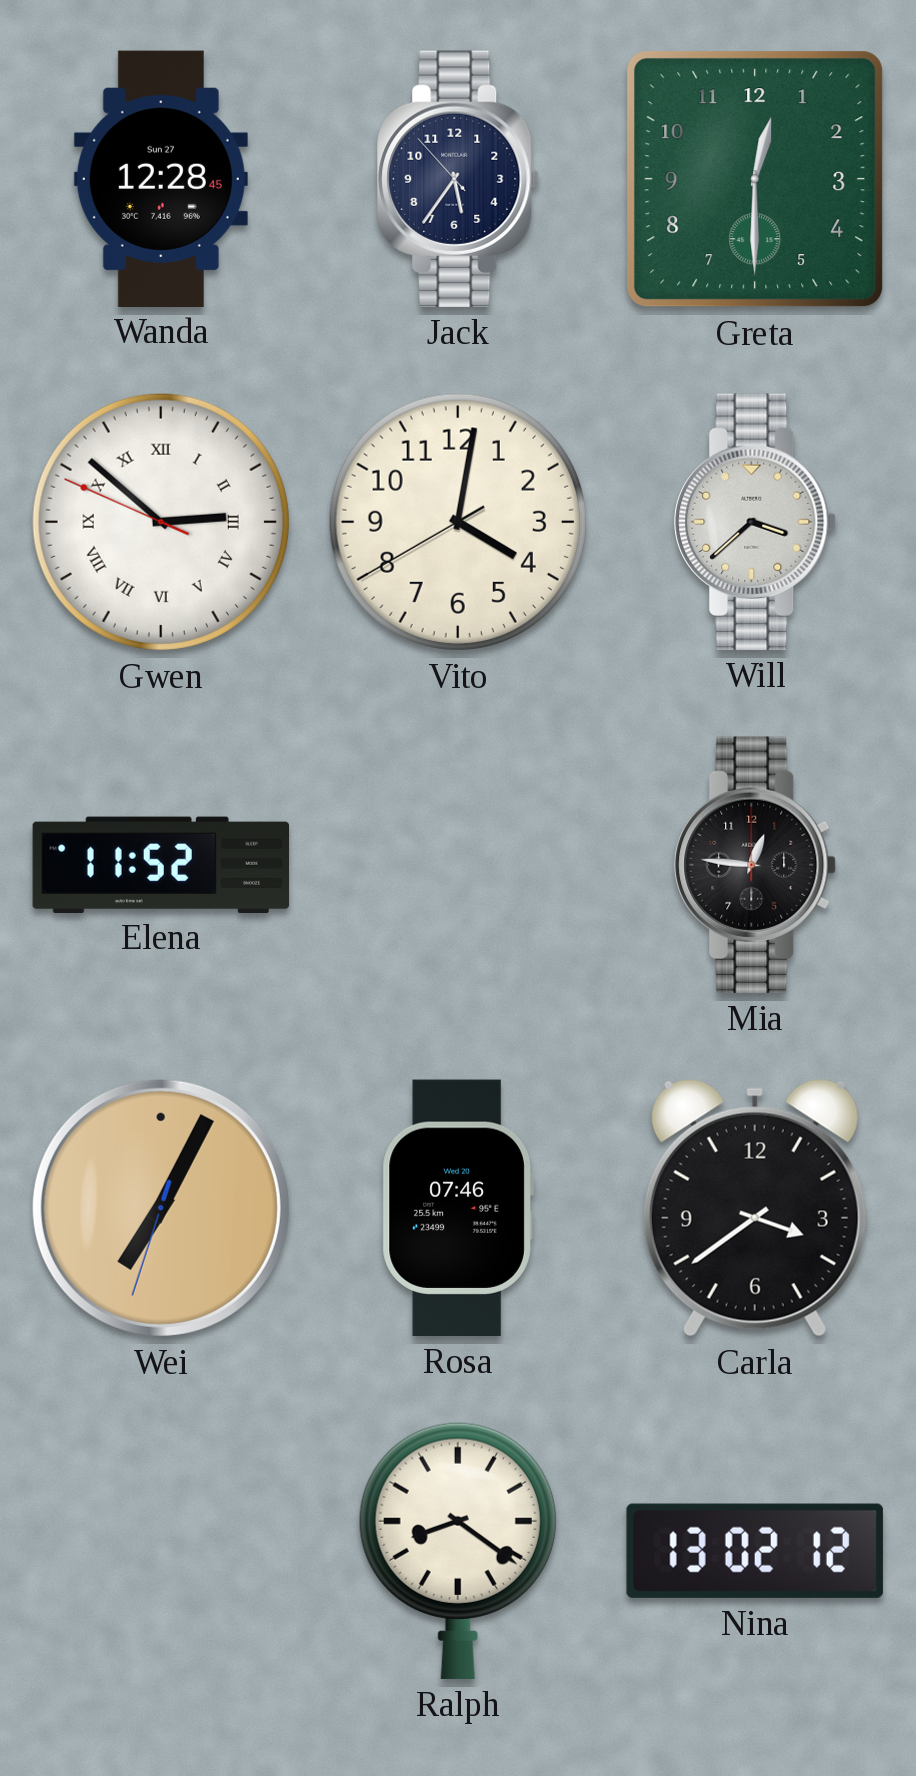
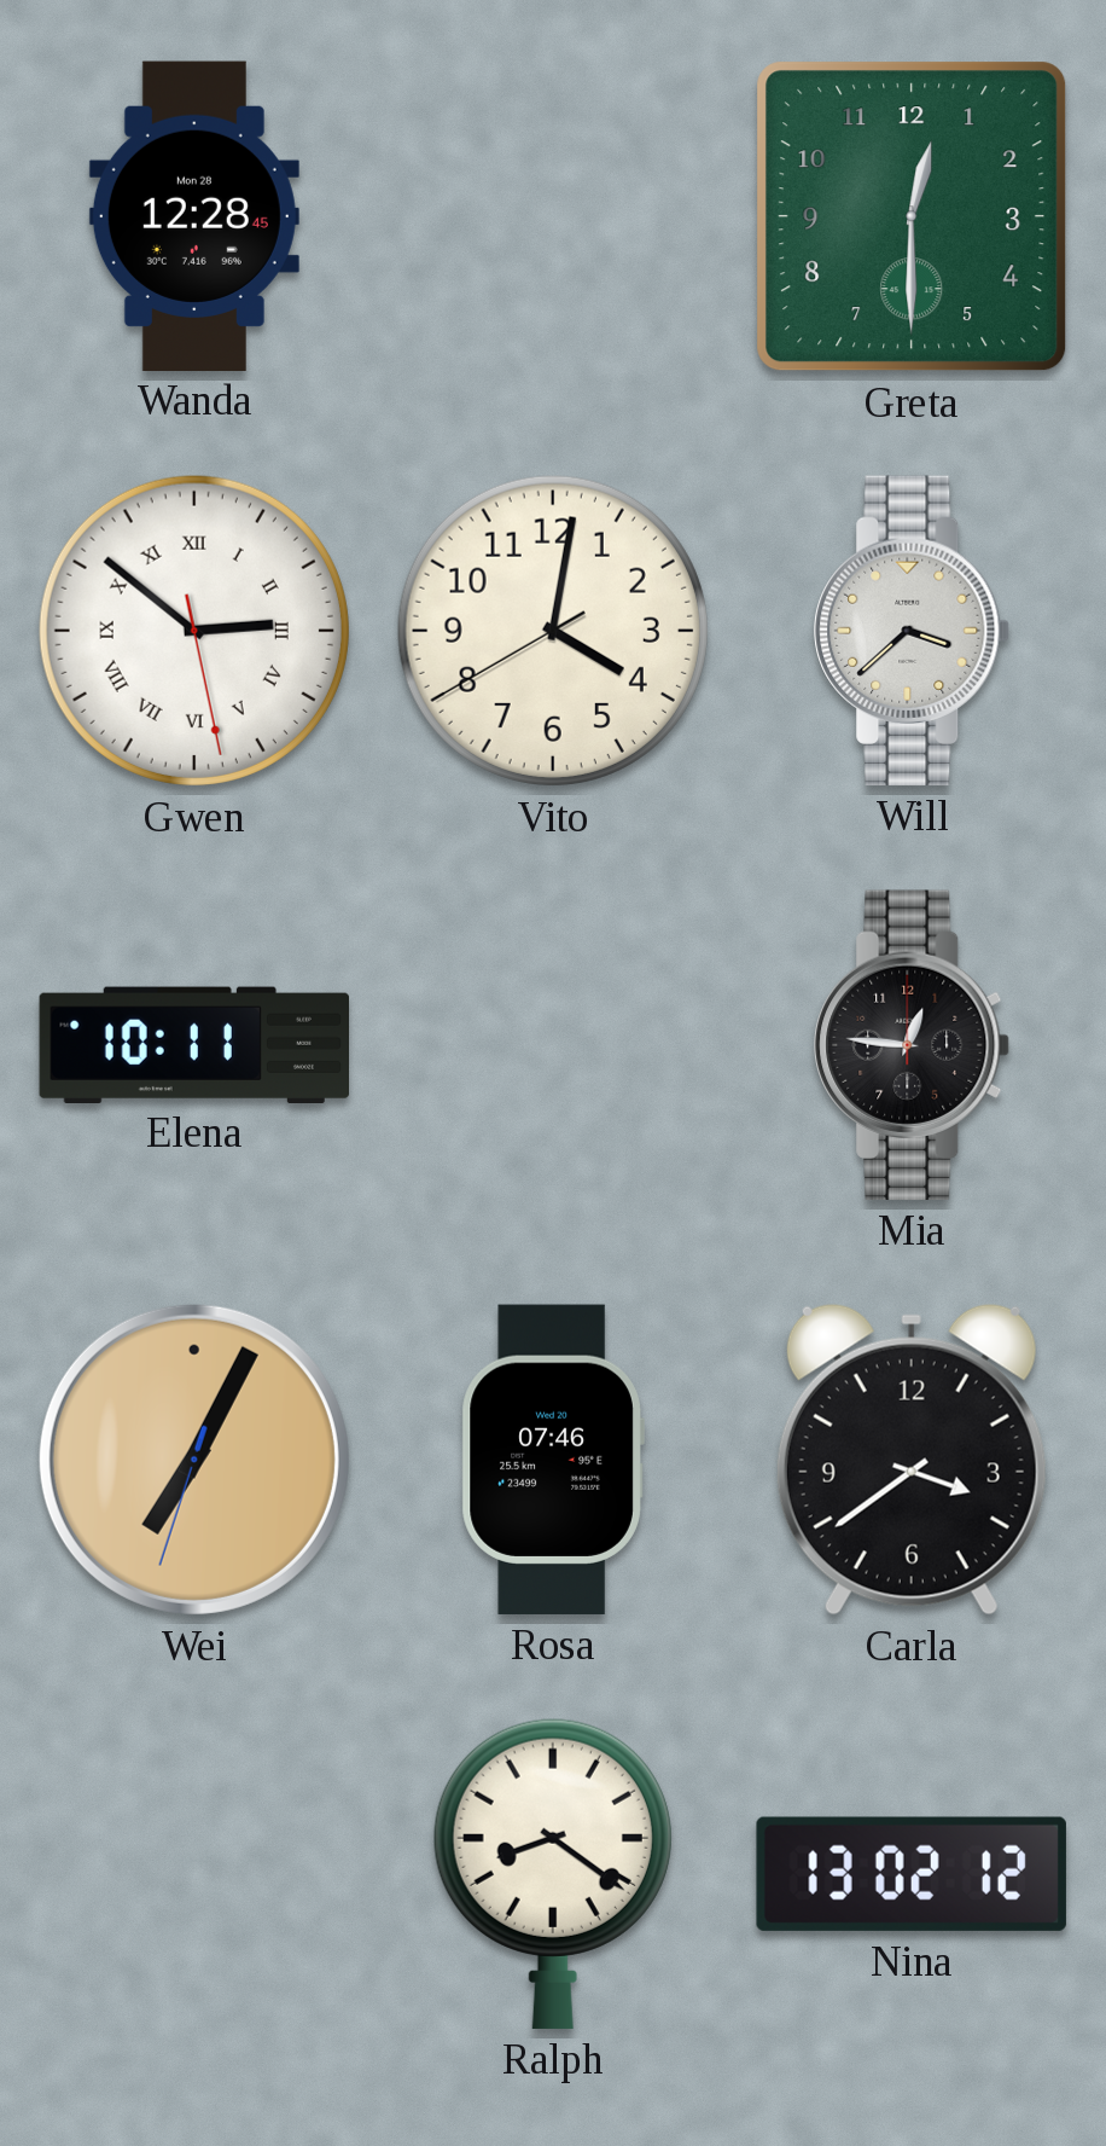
Wanda date: Sun 27 -> Mon 28 (194, 215)
Jack: 5:35 -> none (458, 179)
Gwen: 2:51:49 -> 2:51:28 (194, 631)
Elena: 11:52 -> 10:11 (193, 1044)
